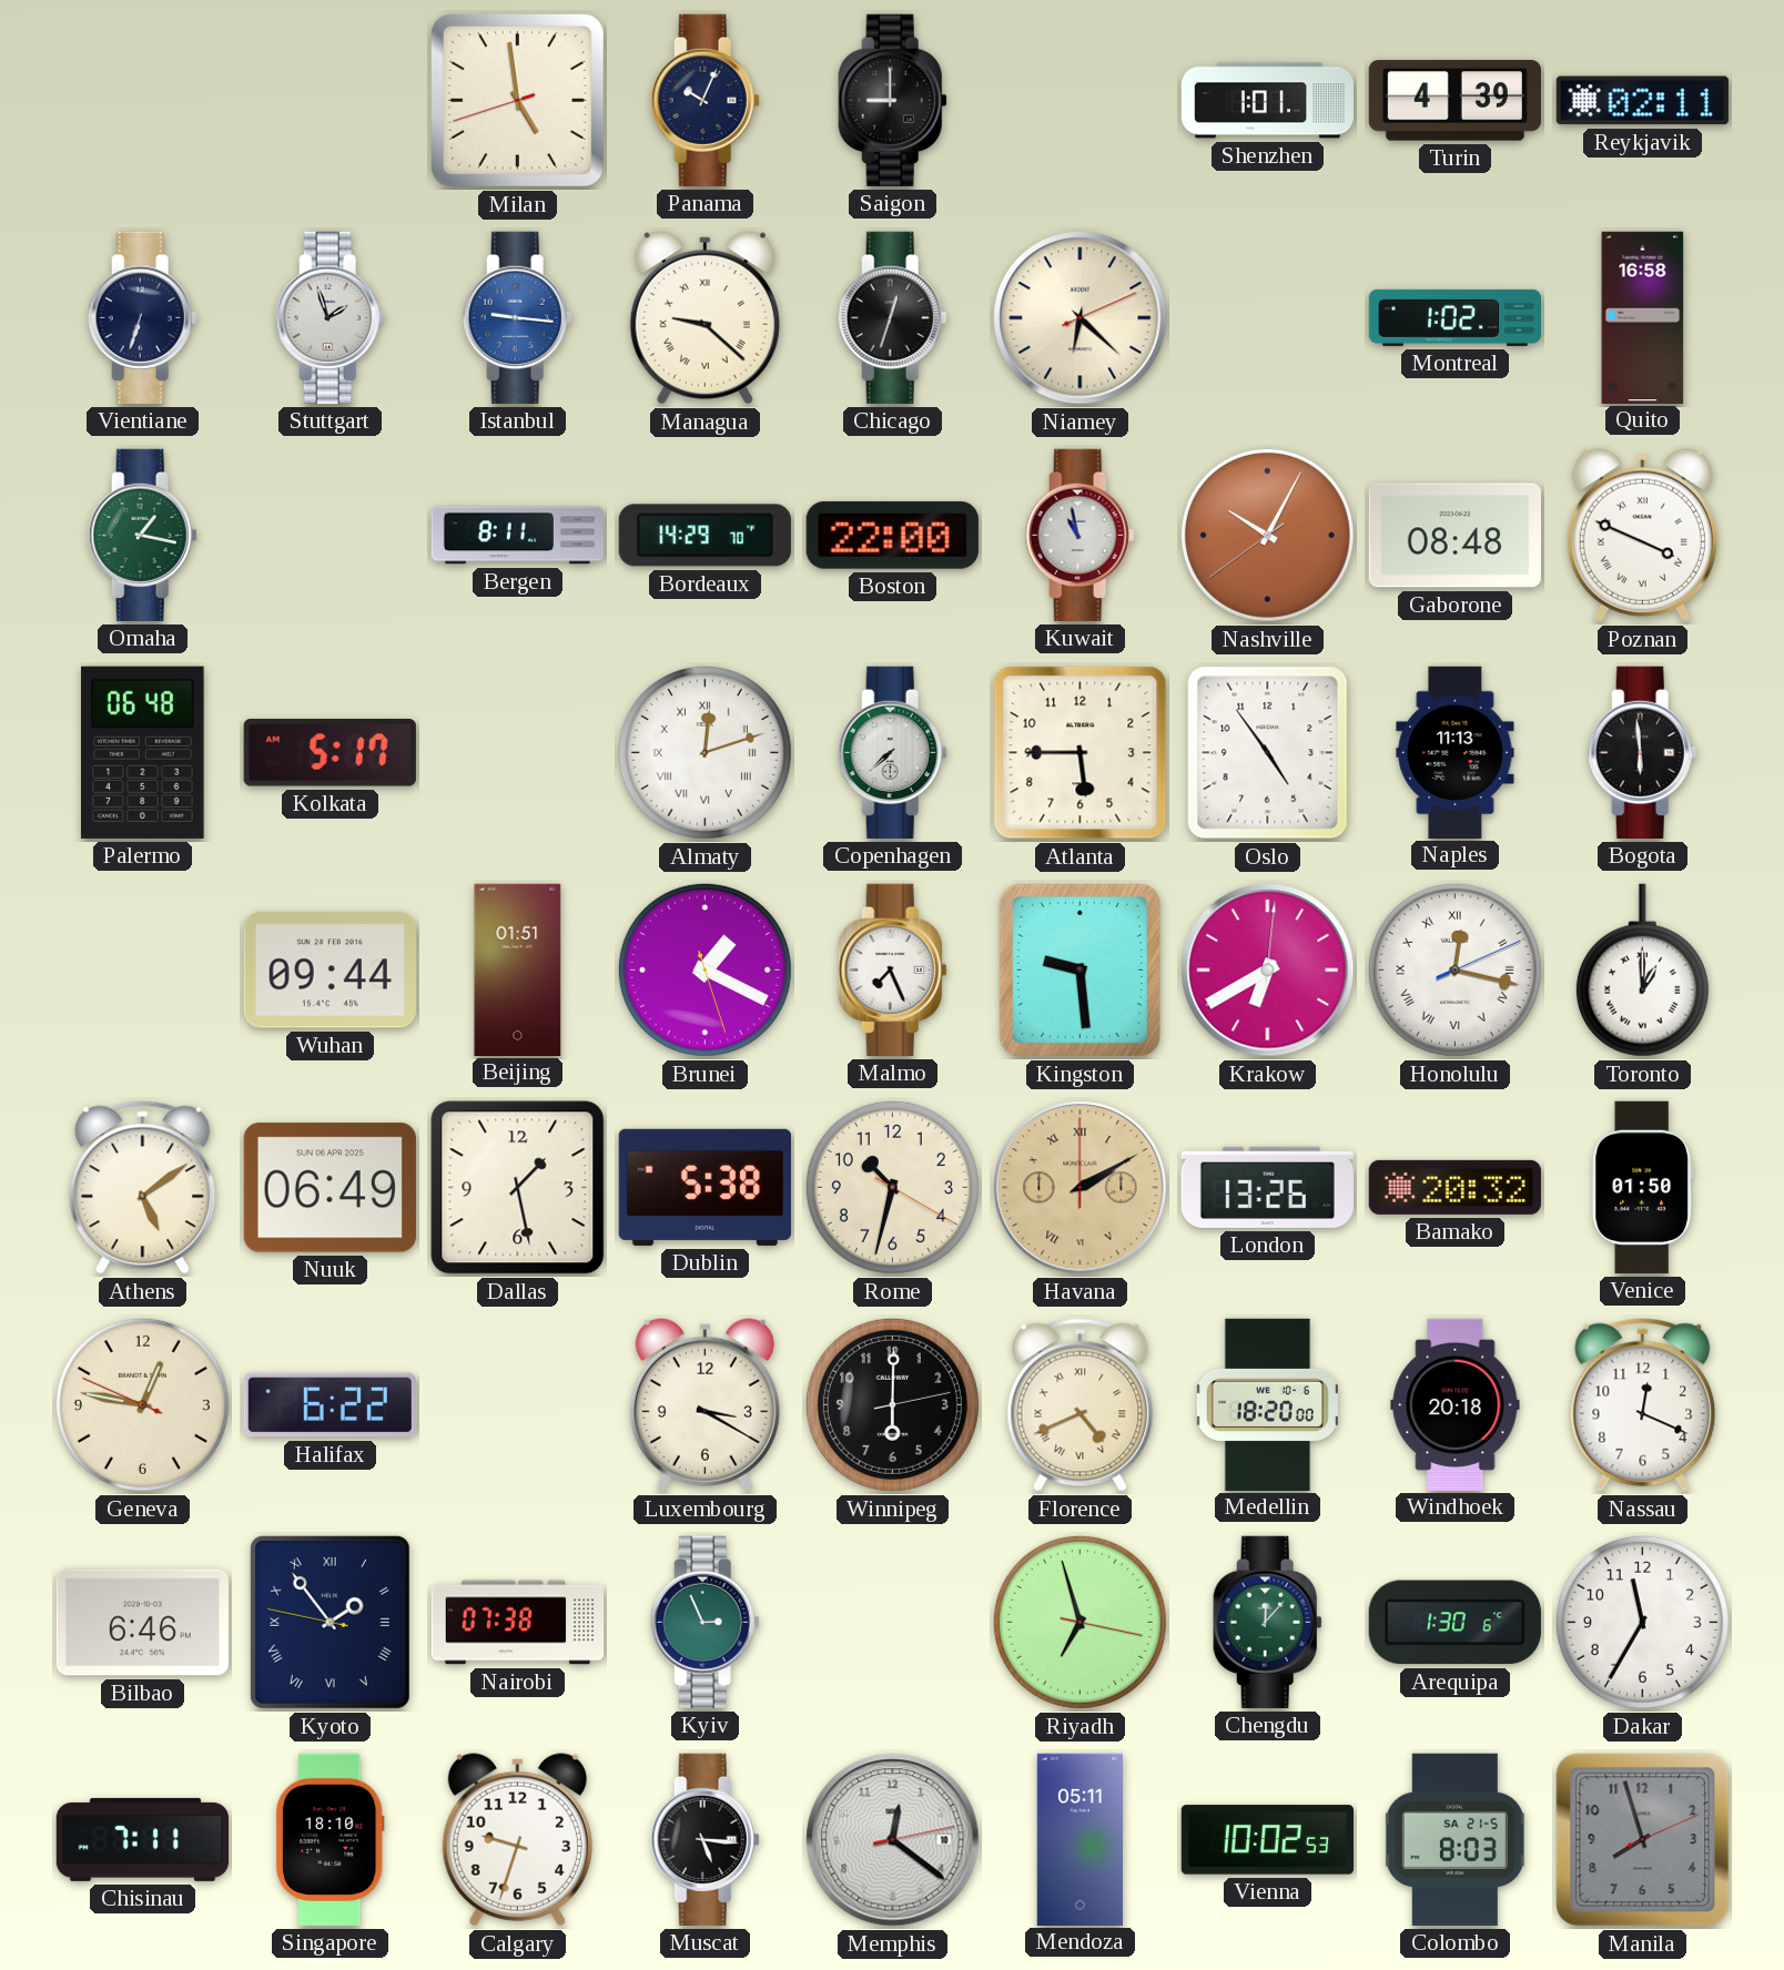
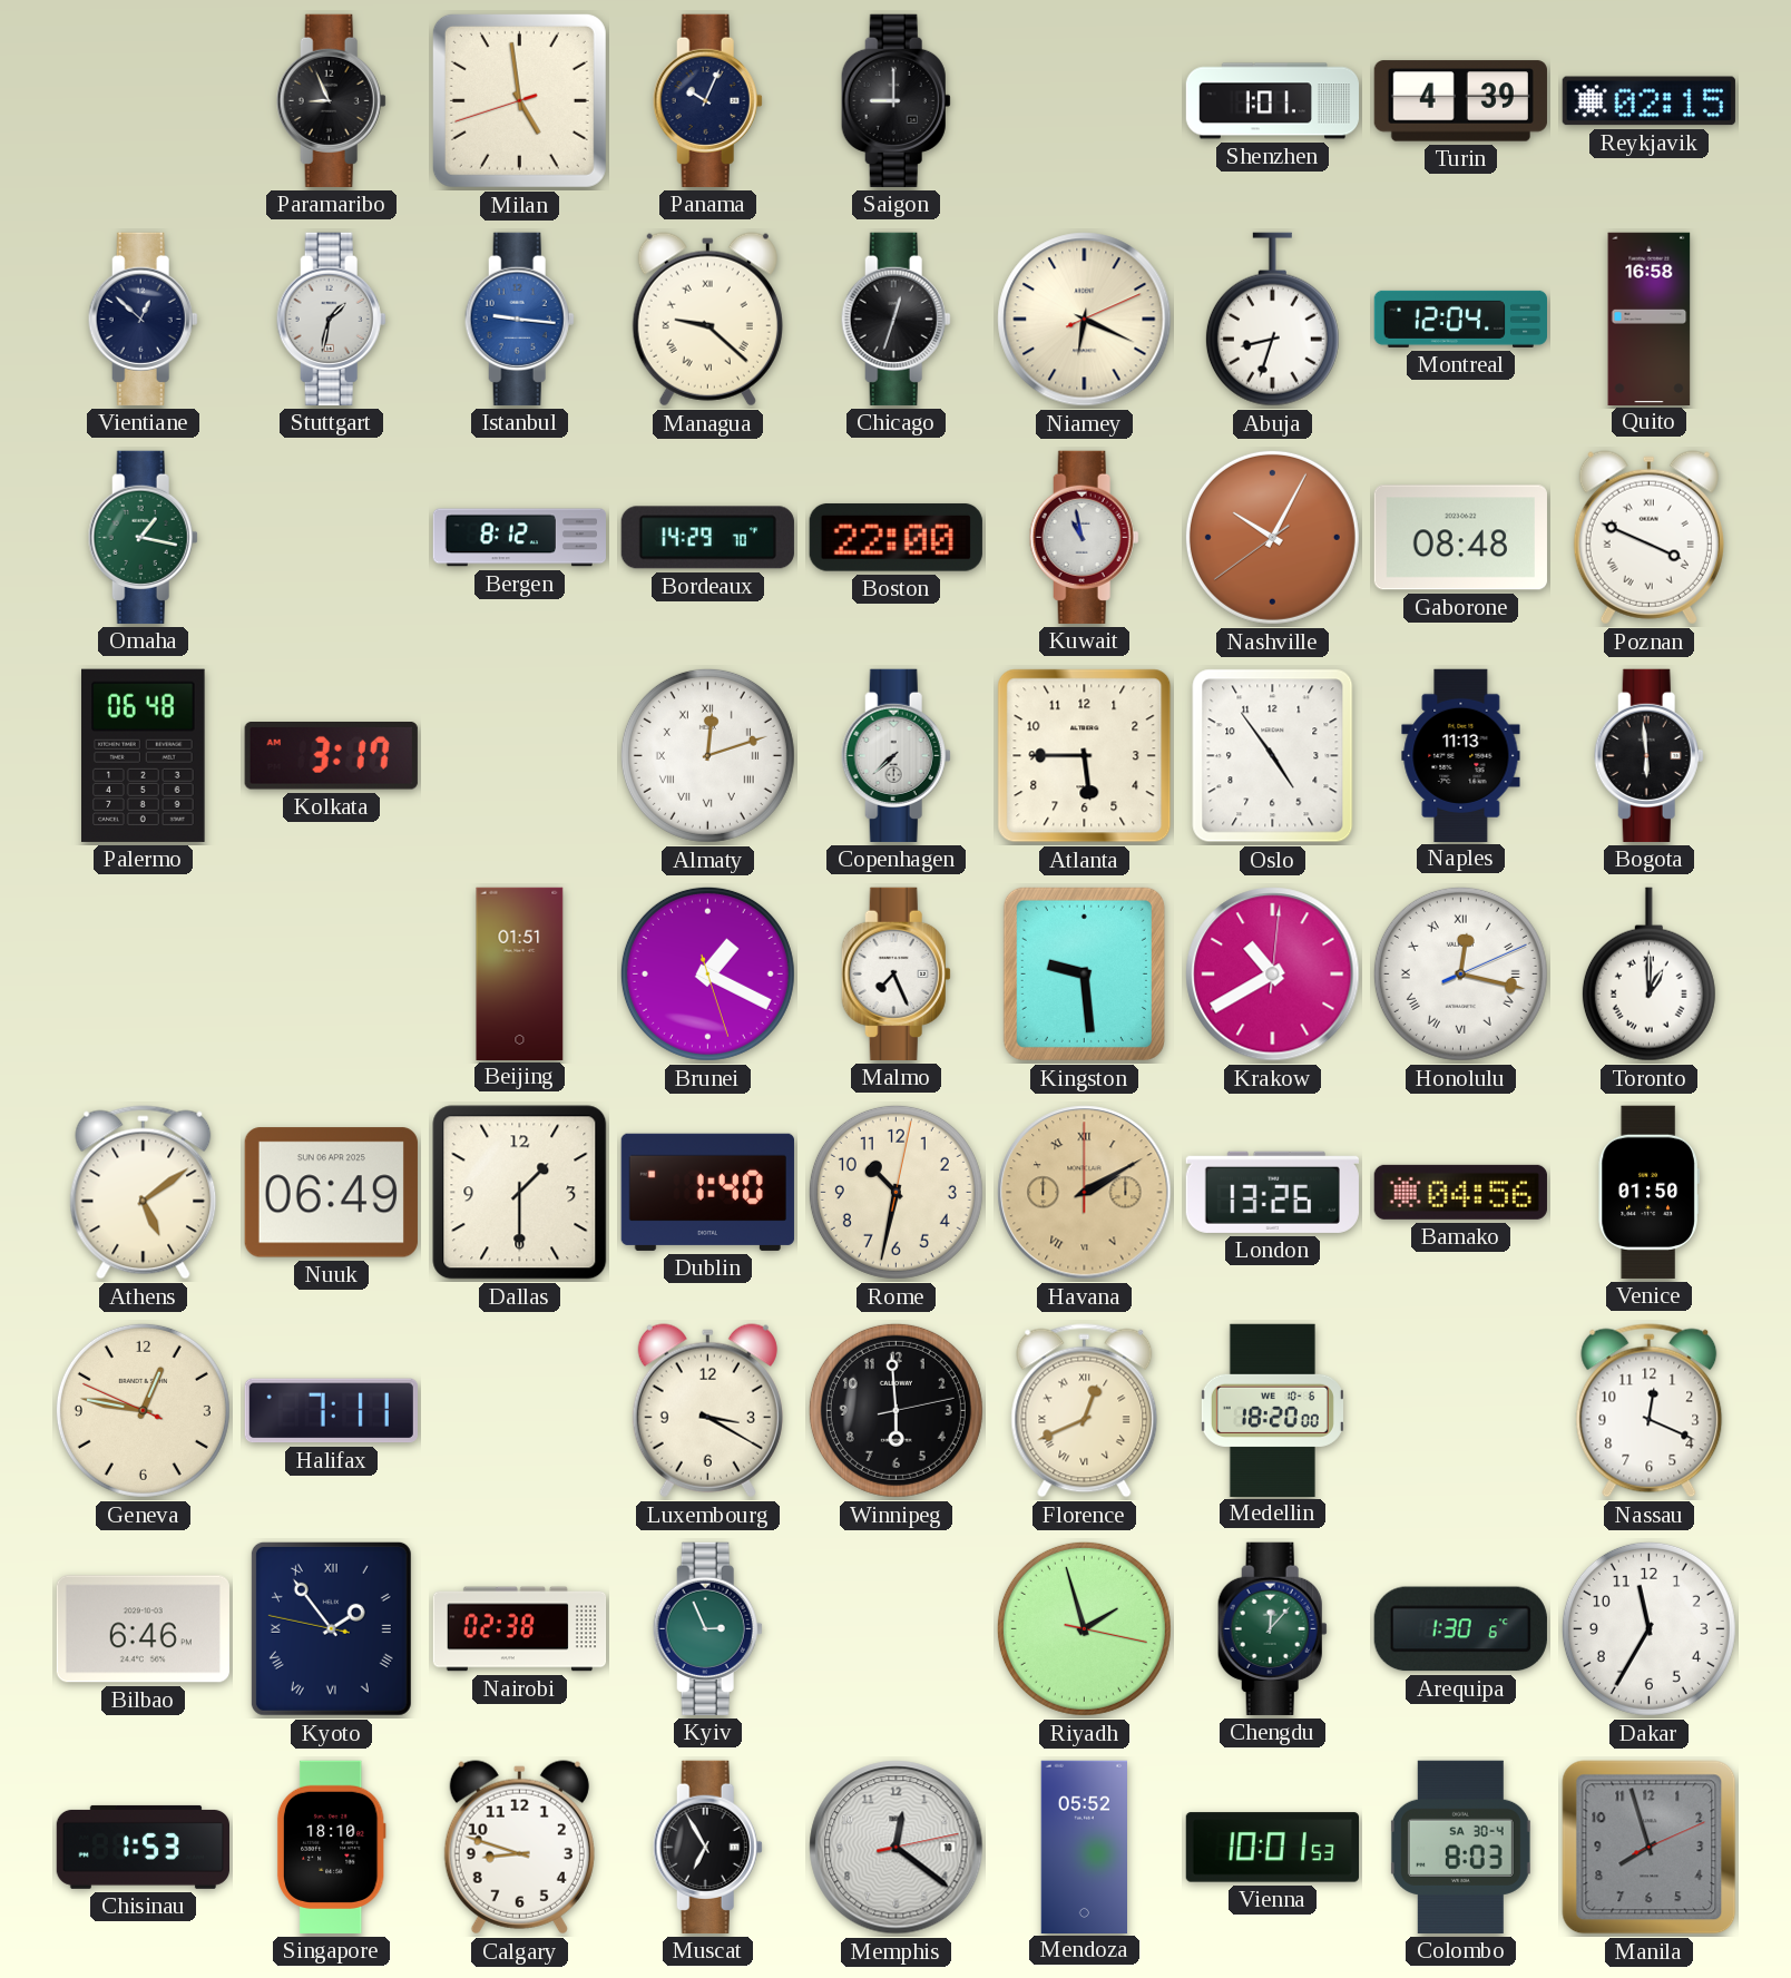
Paramaribo: none -> 8:56 (331, 100)
Reykjavik: 02:11 -> 02:15 (1648, 101)
Vientiane: 6:33 -> 12:52 (143, 319)
Stuttgart: 1:57 -> 1:32 (331, 319)
Niamey: 6:22 -> 6:19 (1085, 320)
Abuja: none -> 8:33 (1272, 320)
Montreal: 1:02 -> 12:04 (1460, 319)
Bergen: 8:11 -> 8:12 (519, 538)
Kolkata: 5:17 -> 3:17 (331, 756)
Wuhan: 09:44 -> none (330, 971)
Krakow: 6:40 -> 10:40 (1273, 975)
Dallas: 1:28 -> 1:30 (520, 1193)
Dublin: 5:38 -> 1:40 (707, 1192)
Rome: 10:32:20 -> 10:32:02 (895, 1192)
Bamako: 20:32 -> 04:56 (1460, 1192)
Halifax: 6:22 -> 7:11 (331, 1411)
Winnipeg: 6:00 -> 5:59 (895, 1410)
Florence: 4:41 -> 12:41 (1085, 1411)
Windhoek: 20:18 -> none (1456, 1404)
Nairobi: 07:38 -> 02:38 (520, 1629)
Riyadh: 6:57 -> 1:57 (1084, 1628)
Chisinau: 7:11 -> 1:53 (143, 1847)
Calgary: 9:33 -> 8:48 (519, 1848)
Muscat: 5:16 -> 6:55 (707, 1847)
Mendoza: 05:11 -> 05:52 (1084, 1847)
Vienna: 10:02 -> 10:01 (1272, 1848)
Colombo date: SA 21-5 -> SA 30-4 (1460, 1847)
